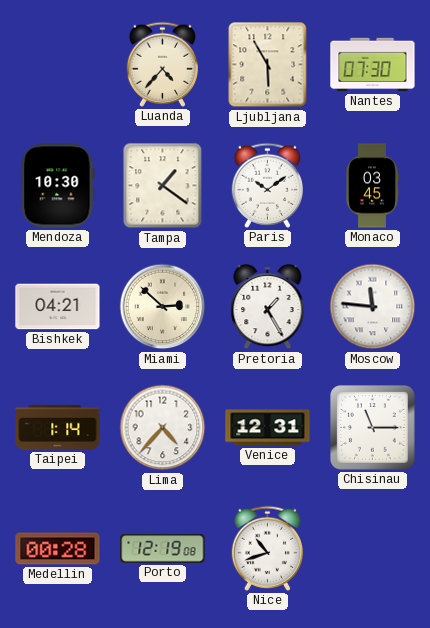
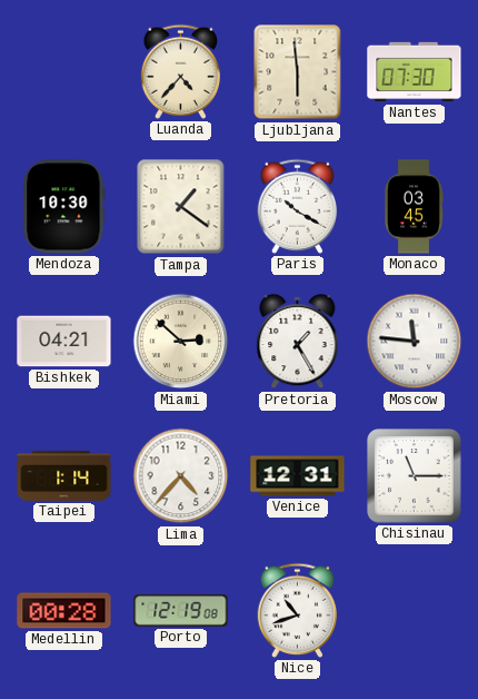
Ljubljana: 5:55 -> 5:59 (298, 72)
Paris: 10:09 -> 10:20 (297, 206)
